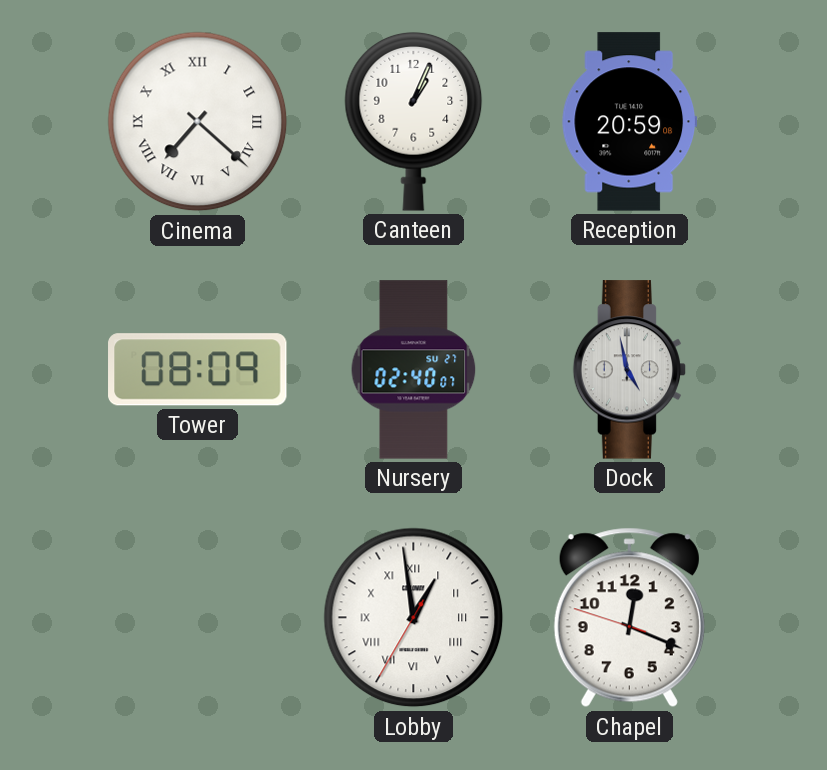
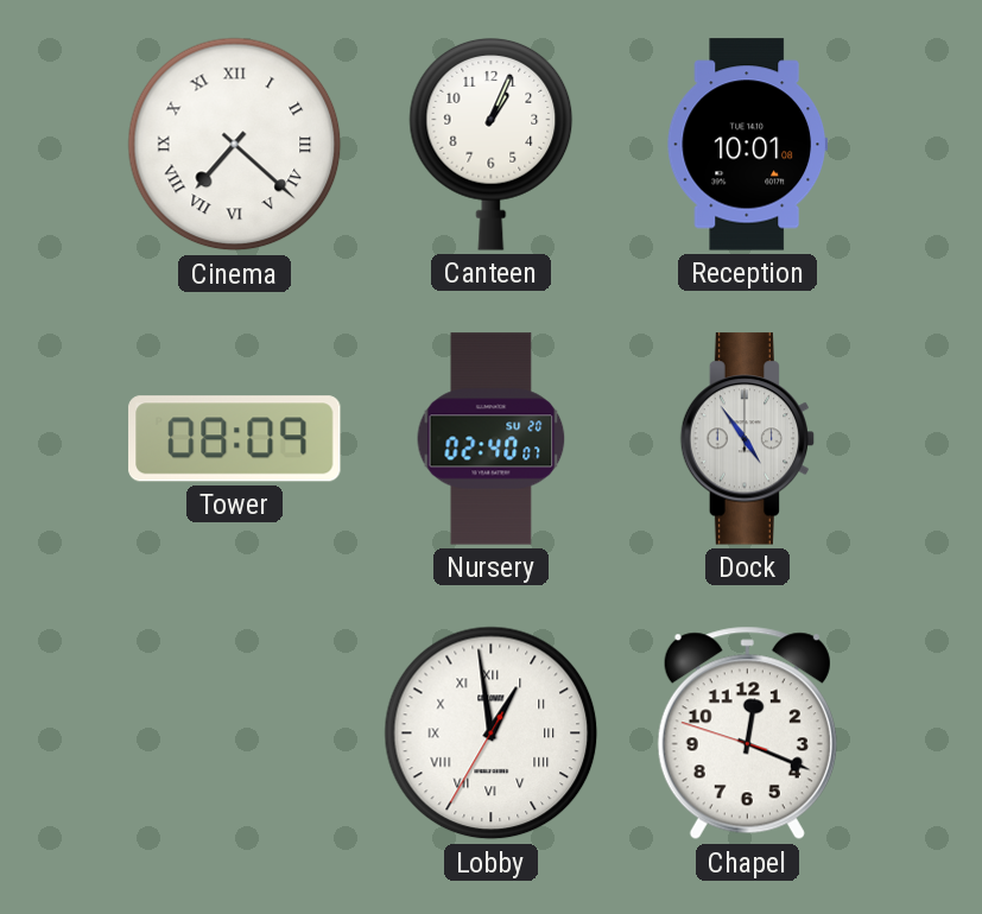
Reception: 20:59 -> 10:01 (747, 145)
Nursery date: SU 27 -> SU 20 (492, 439)
Dock: 4:58 -> 4:54 (748, 439)
